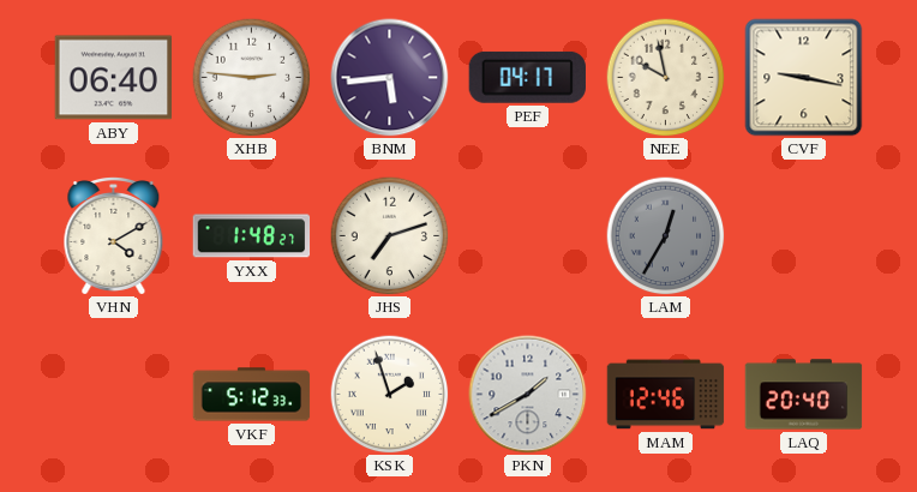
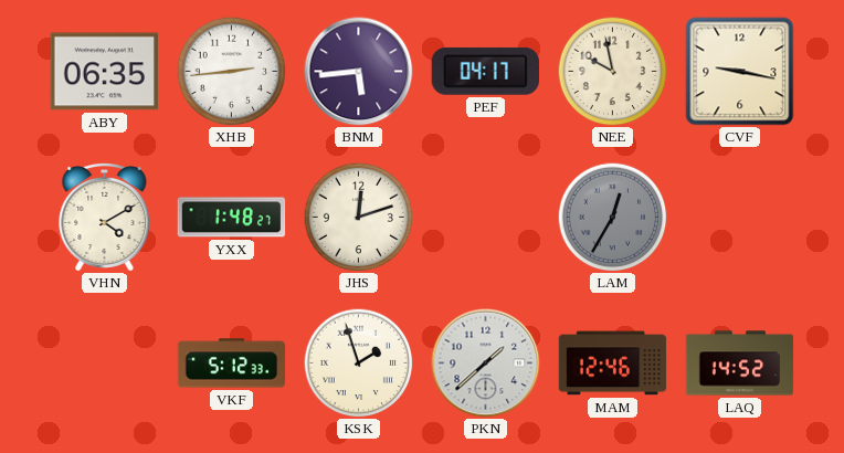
ABY: 06:40 -> 06:35 (105, 72)
XHB: 2:46 -> 2:44 (232, 72)
JHS: 7:12 -> 12:12 (359, 218)
PKN: 1:40 -> 1:38 (486, 364)
LAQ: 20:40 -> 14:52 (740, 364)
